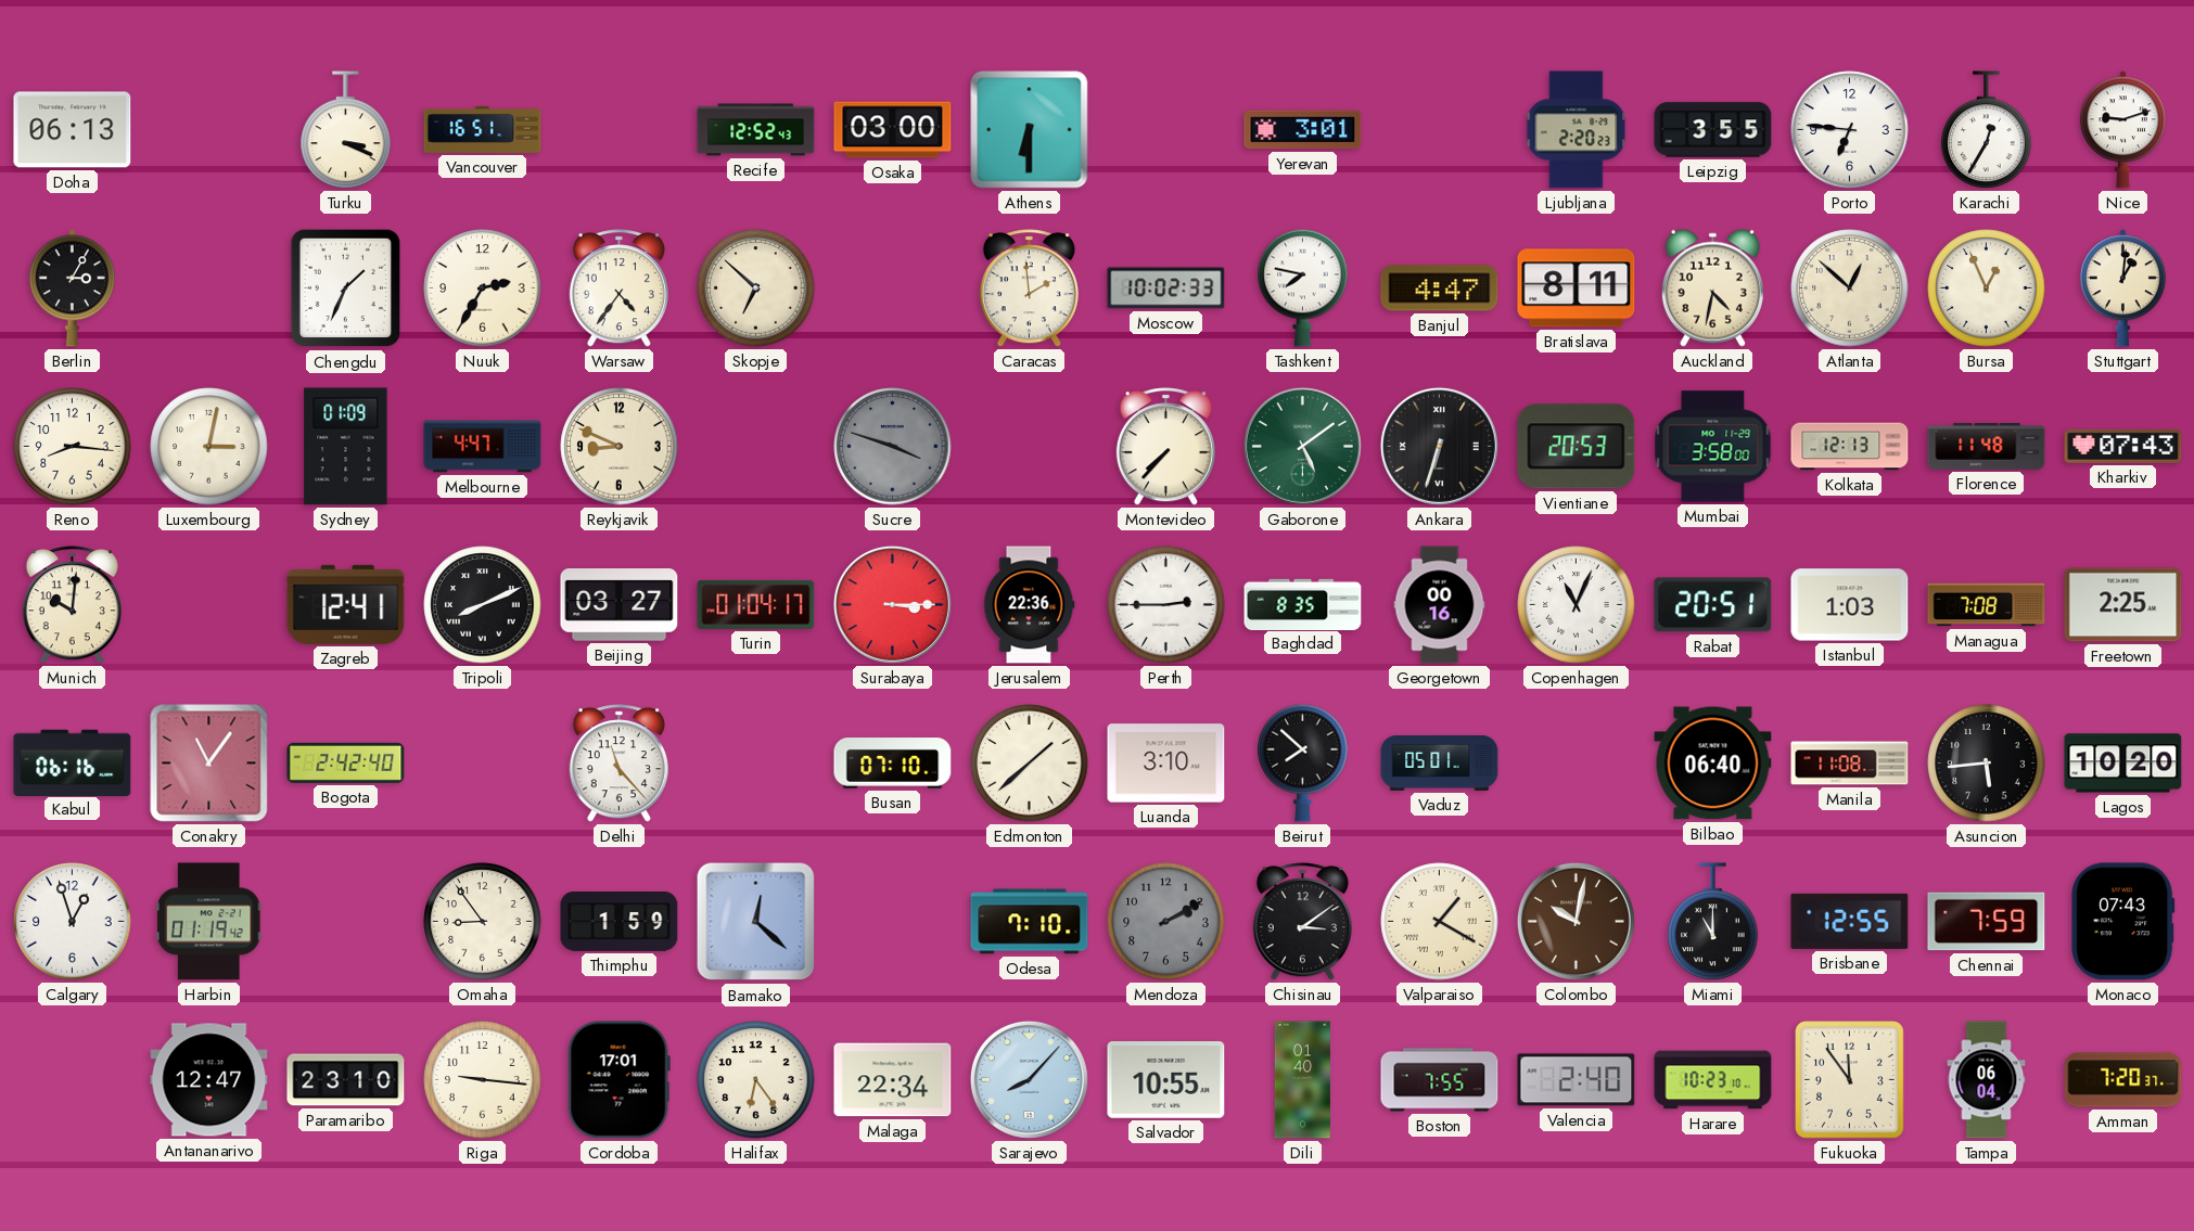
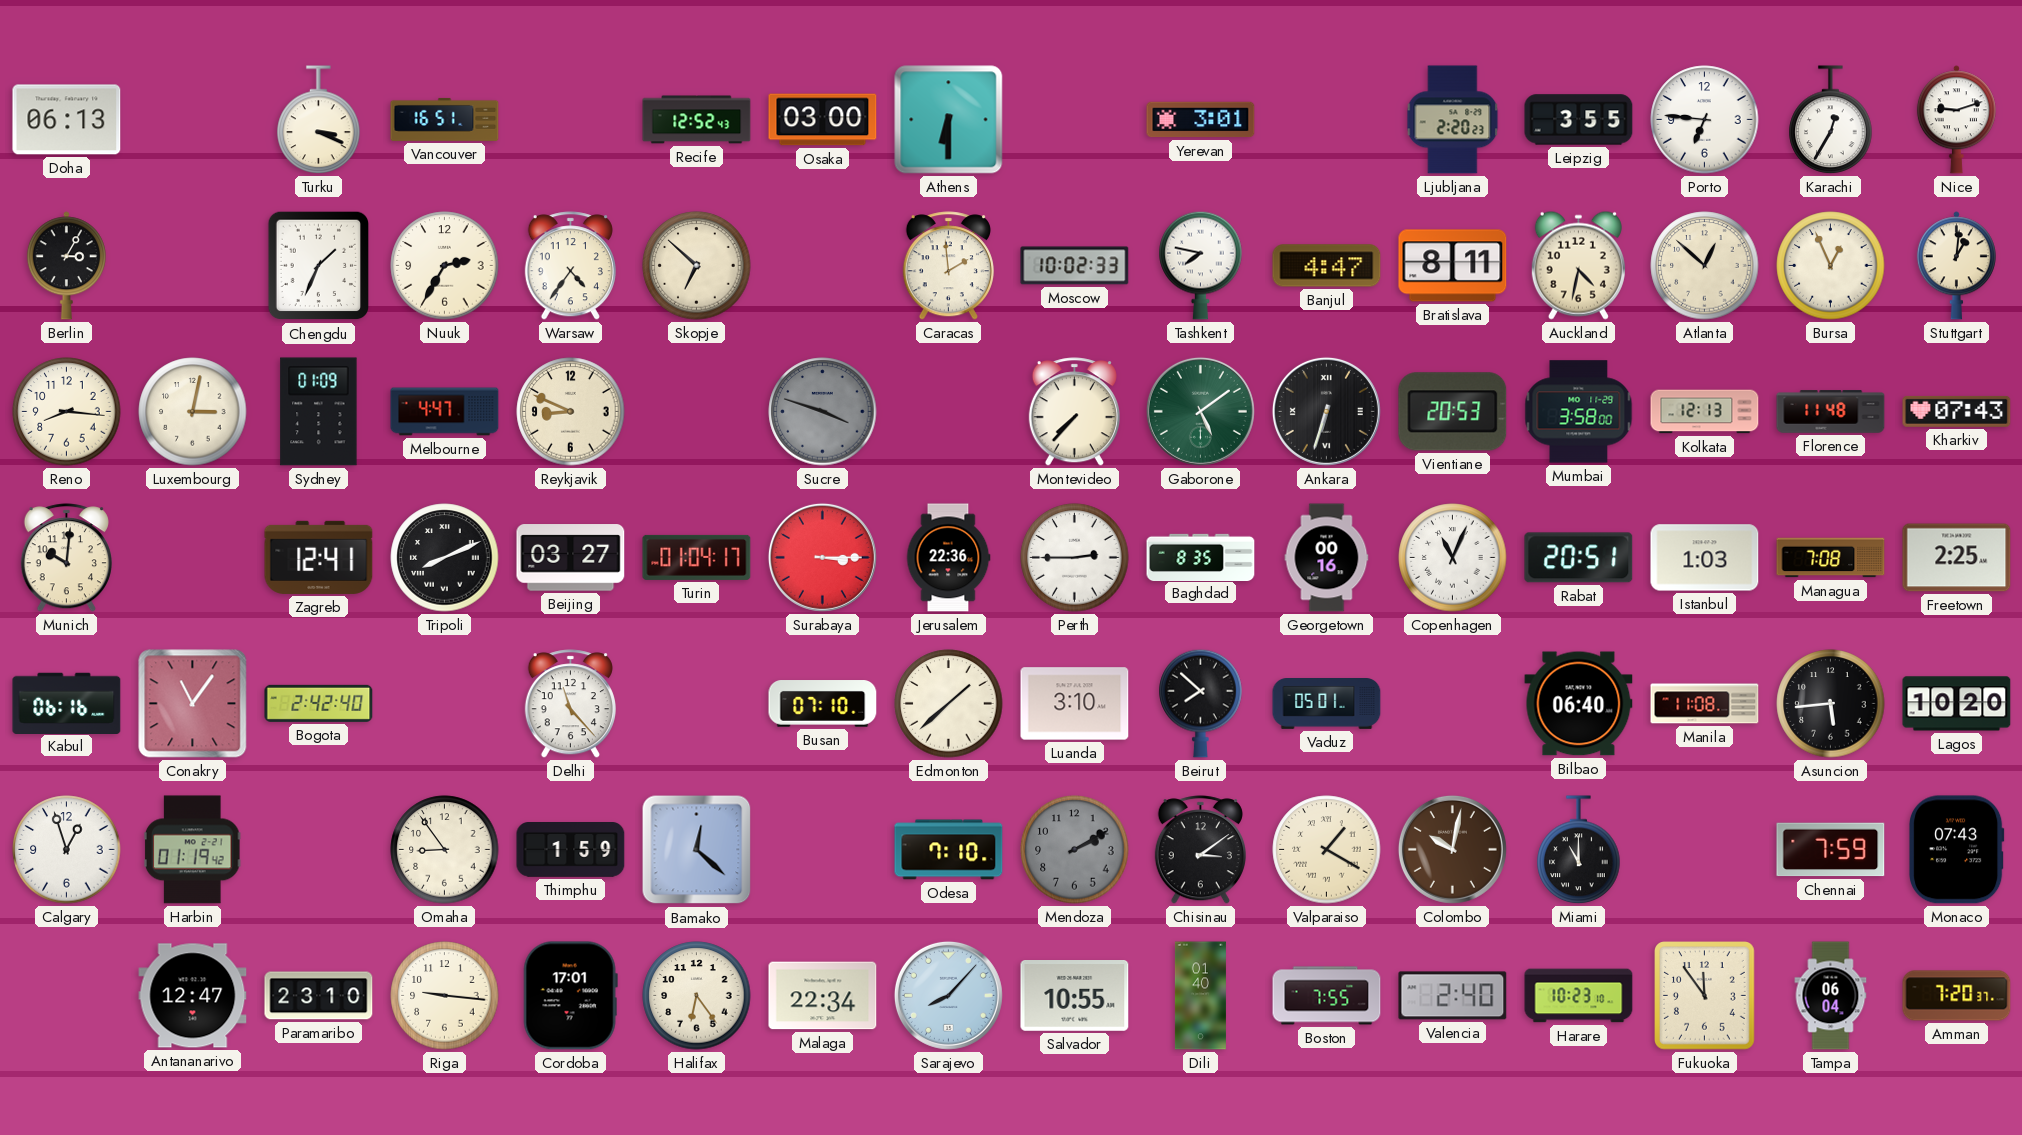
Brisbane: 12:55 -> none (1850, 921)
